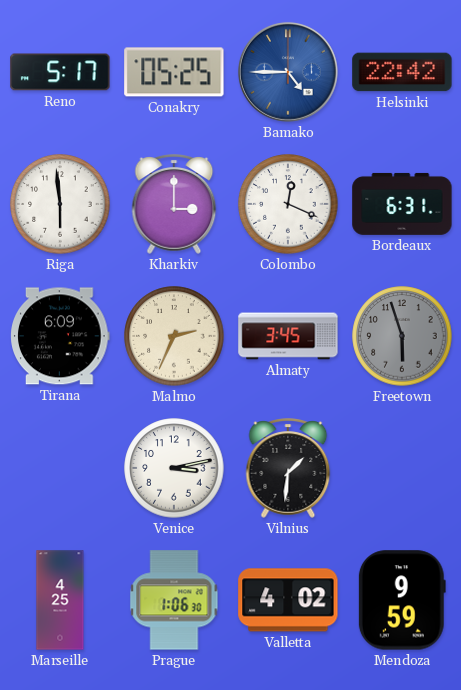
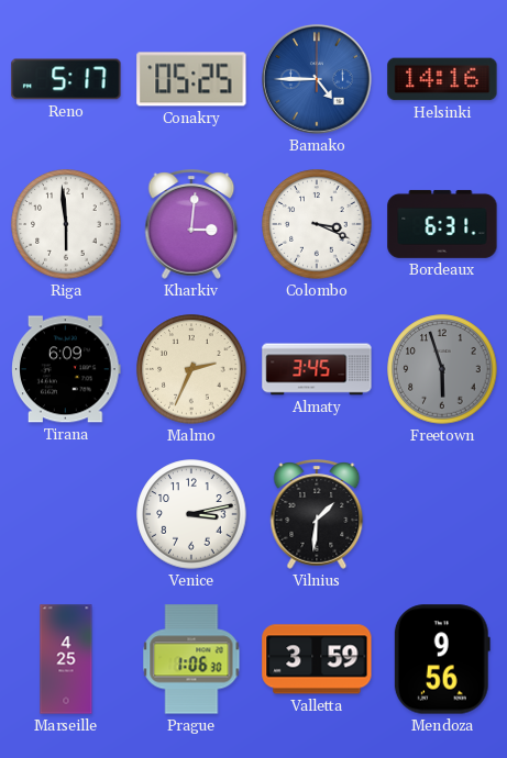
Helsinki: 22:42 -> 14:16 (442, 79)
Kharkiv: 3:00 -> 3:01 (191, 224)
Colombo: 12:19 -> 3:19 (317, 224)
Valletta: 4:02 -> 3:59 (317, 659)
Mendoza: 9:59 -> 9:56 (442, 659)
